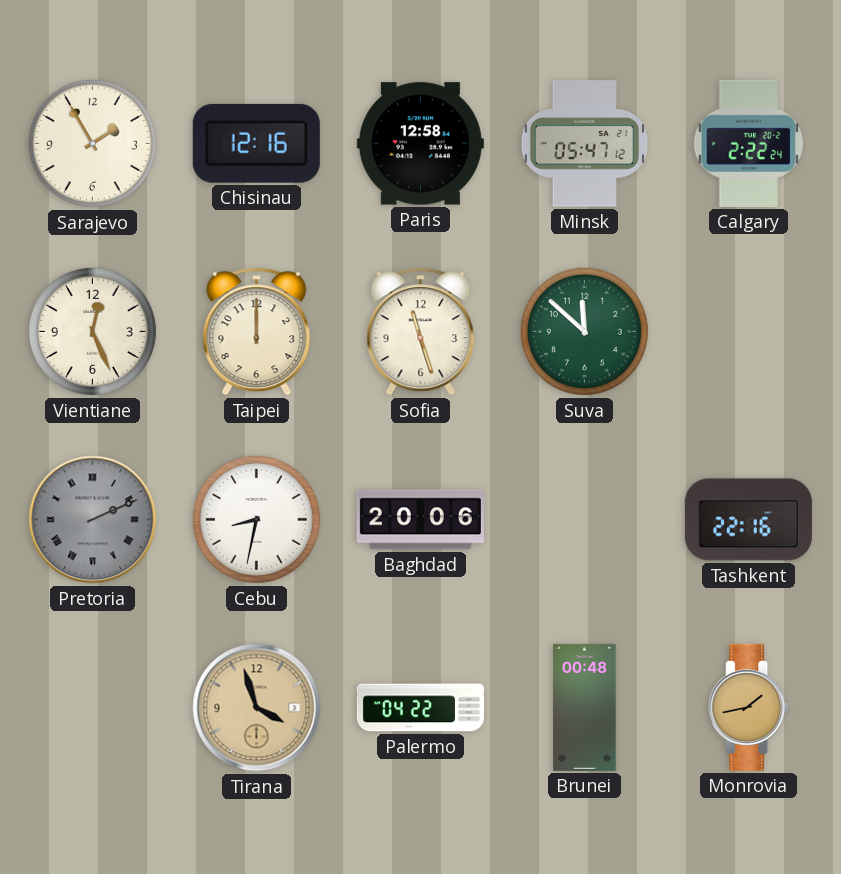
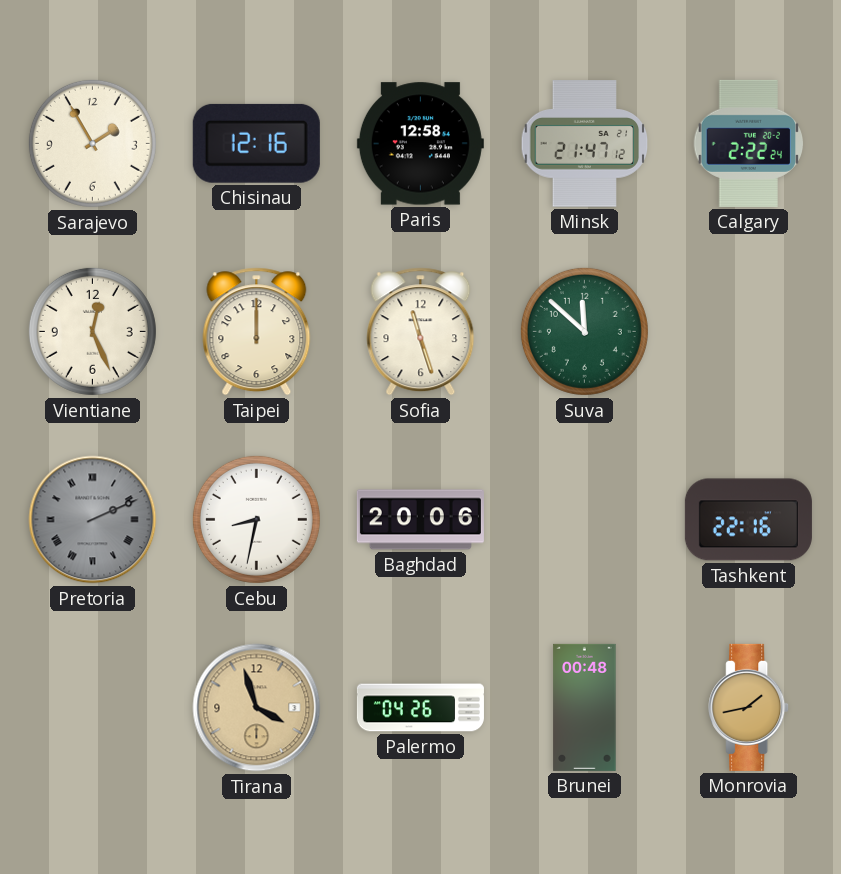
Minsk: 05:47 -> 21:47 (585, 144)
Palermo: 04:22 -> 04:26 (420, 708)
